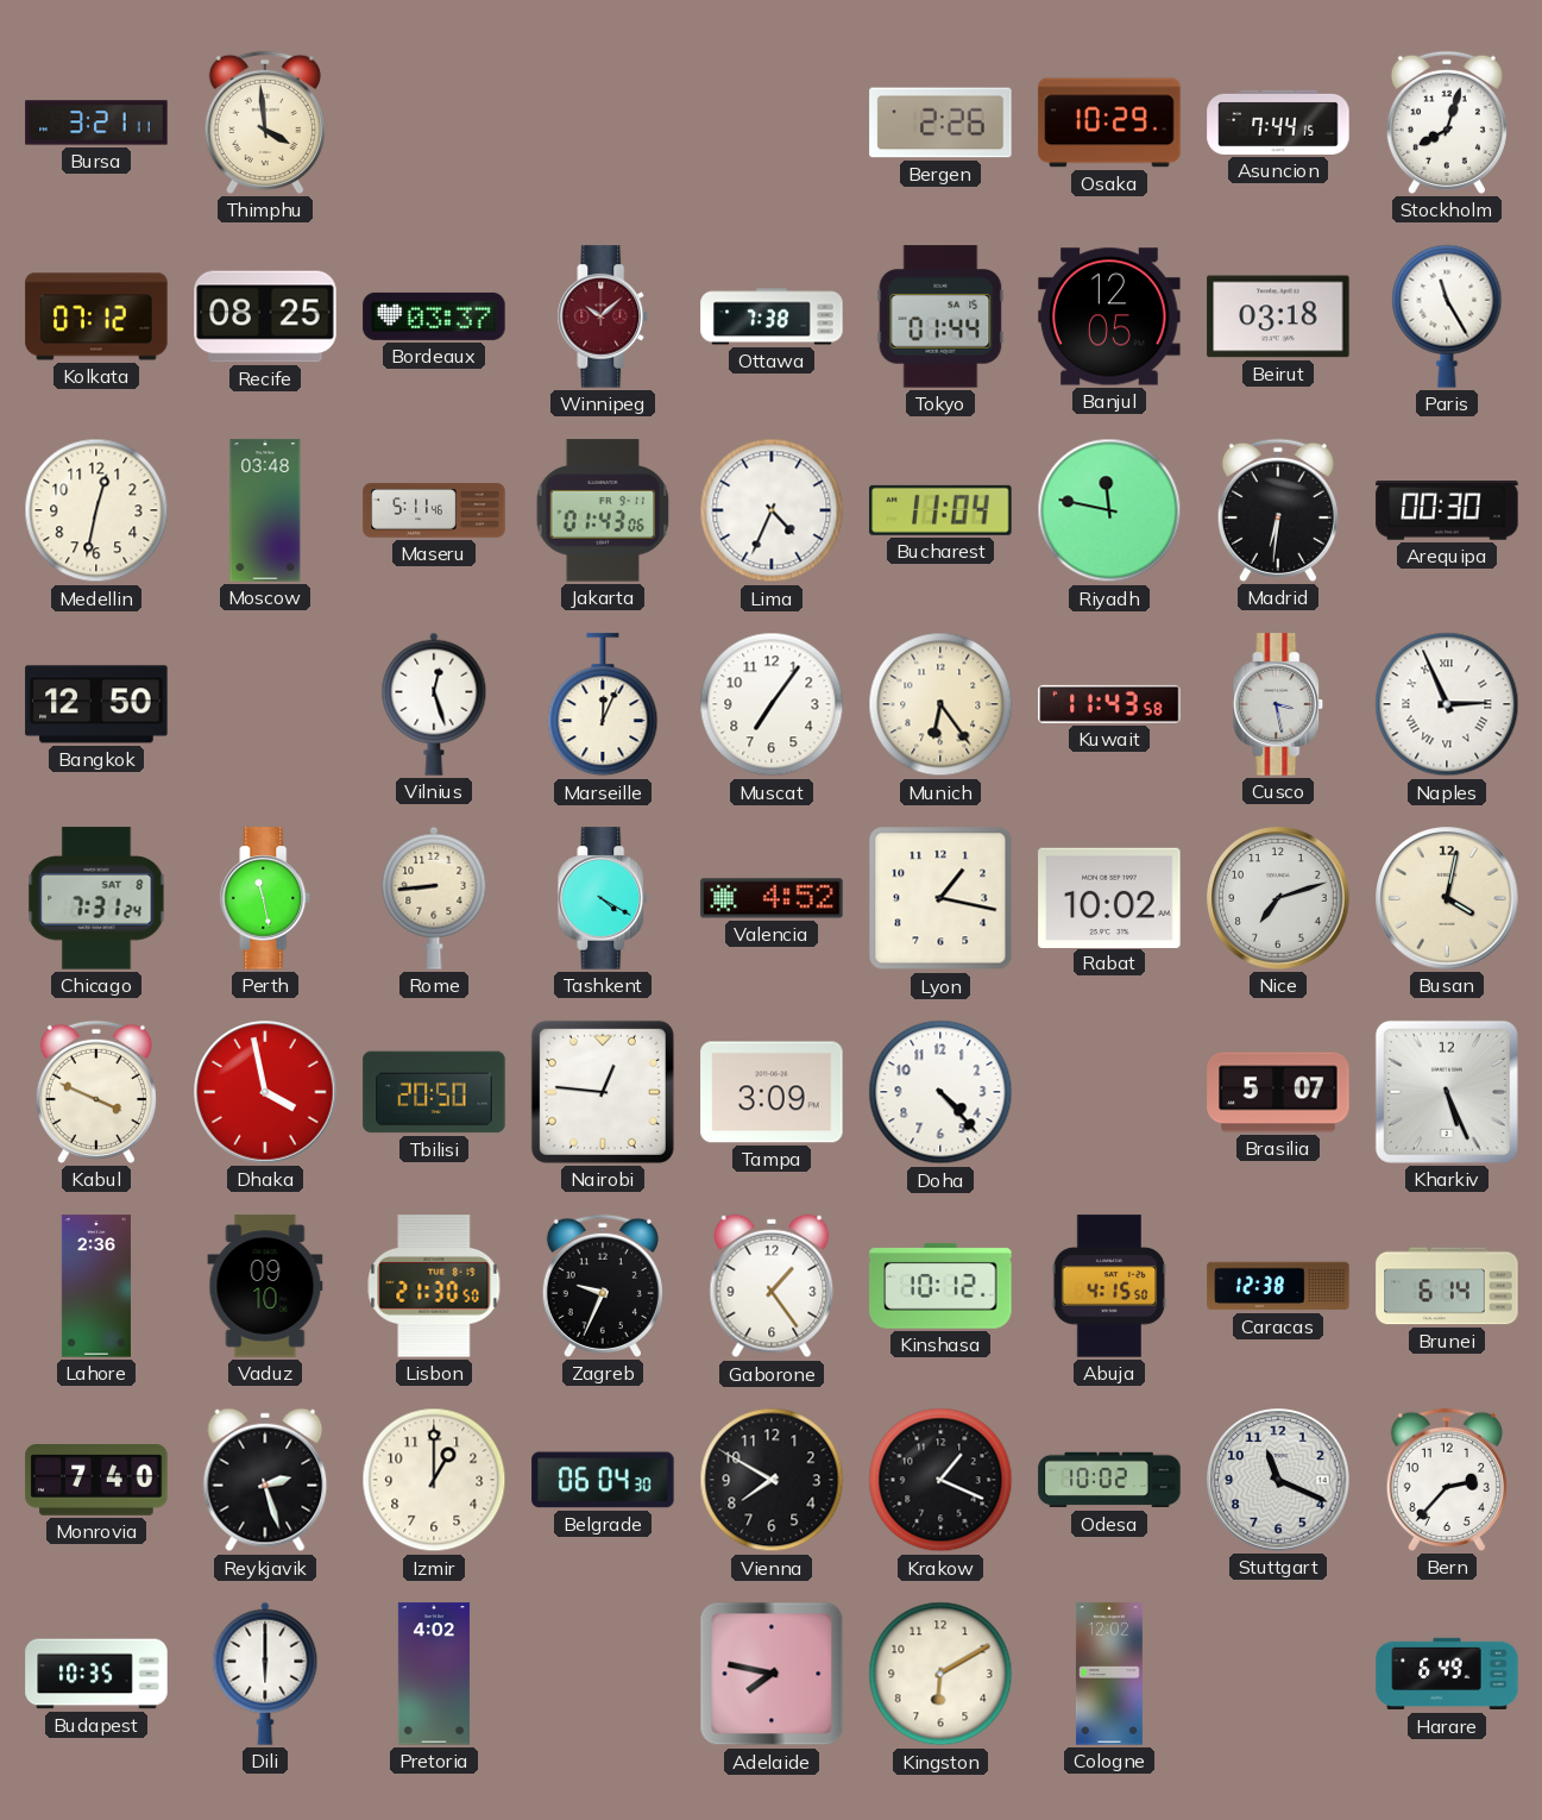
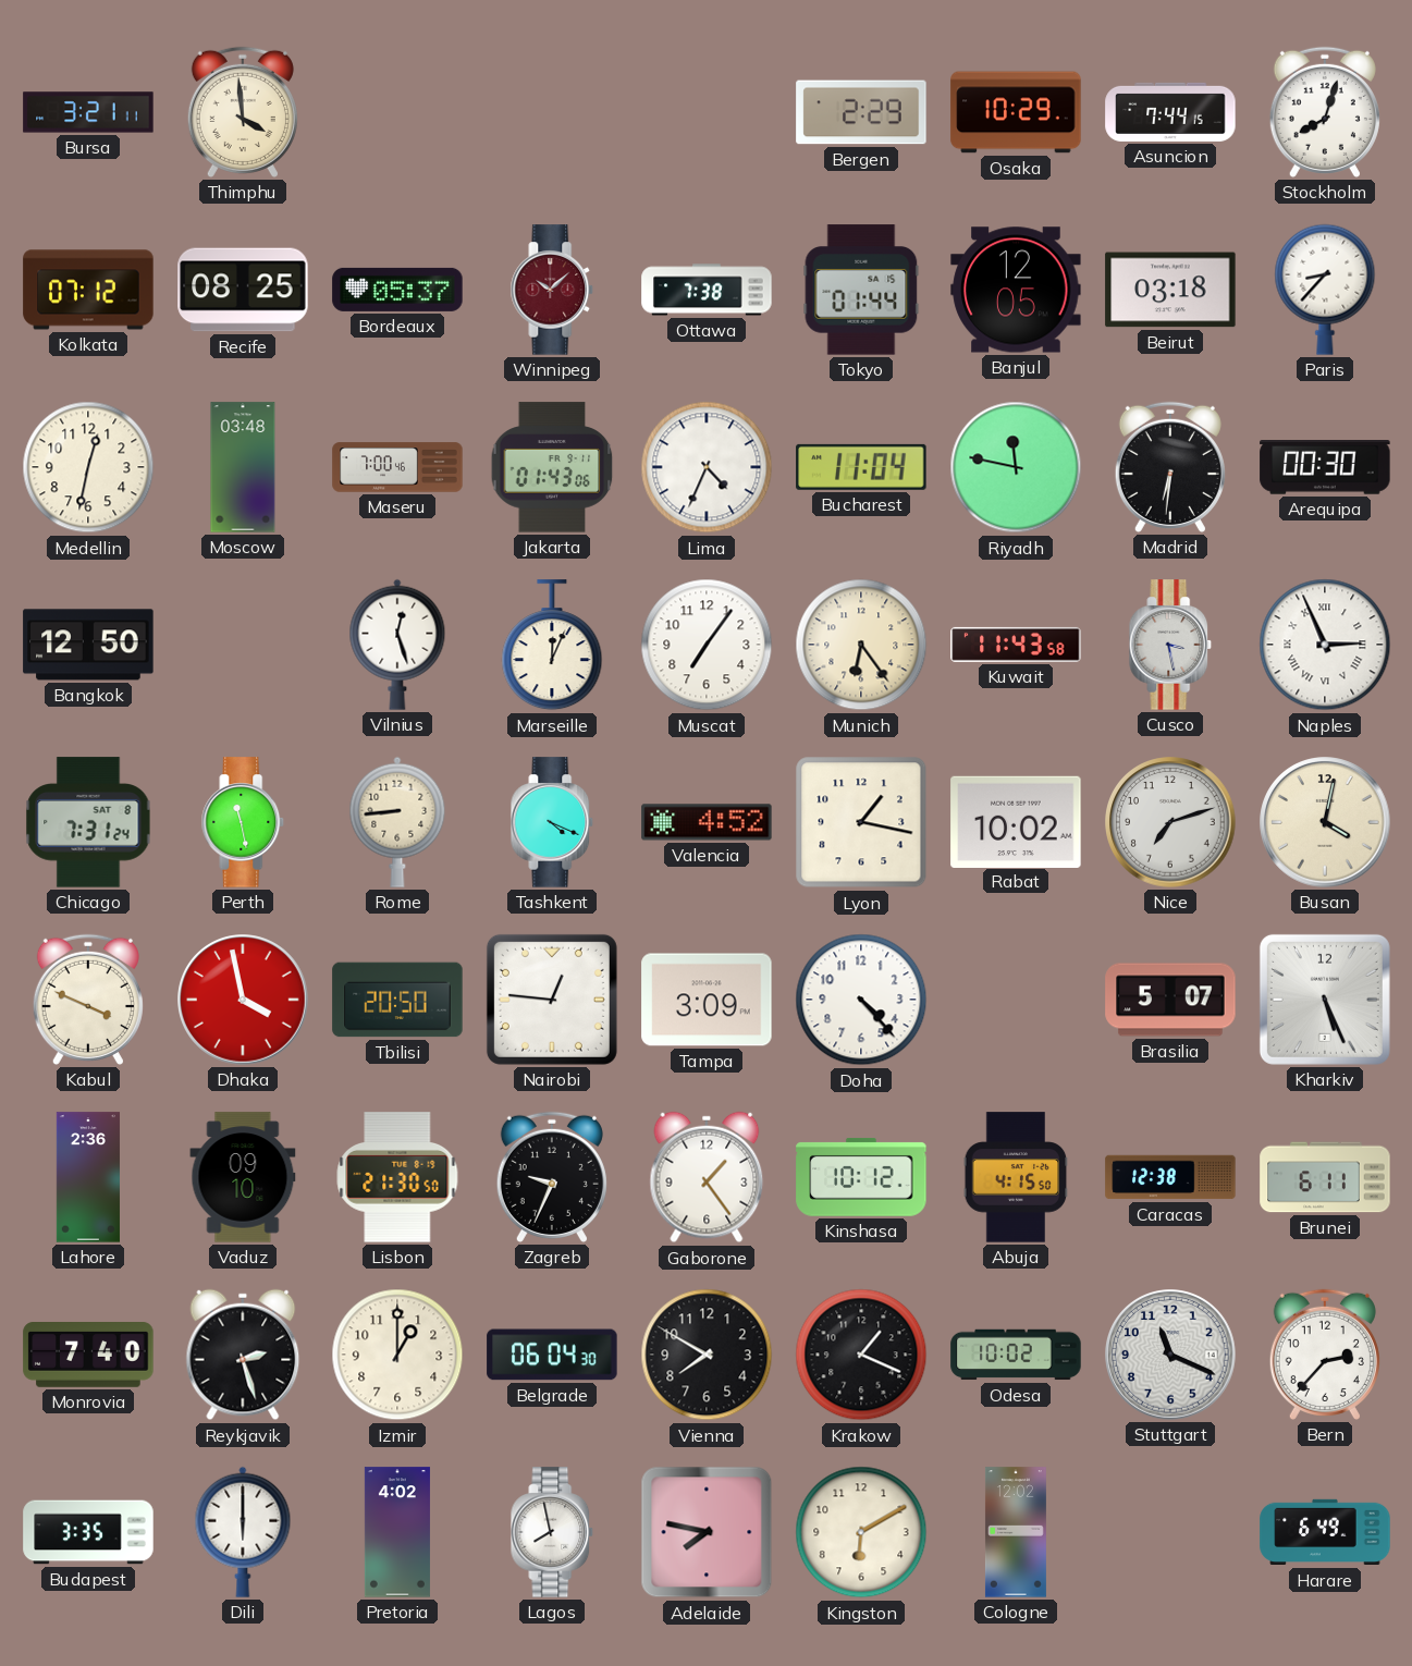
Bergen: 2:26 -> 2:29 (861, 112)
Bordeaux: 03:37 -> 05:37 (397, 290)
Paris: 11:25 -> 8:37 (1325, 290)
Maseru: 5:11 -> 7:00 (397, 467)
Tashkent: 4:20 -> 4:19 (552, 822)
Brunei: 6:14 -> 6:11 (1325, 1177)
Budapest: 10:35 -> 3:35 (88, 1532)
Lagos: none -> 7:58 (552, 1532)
